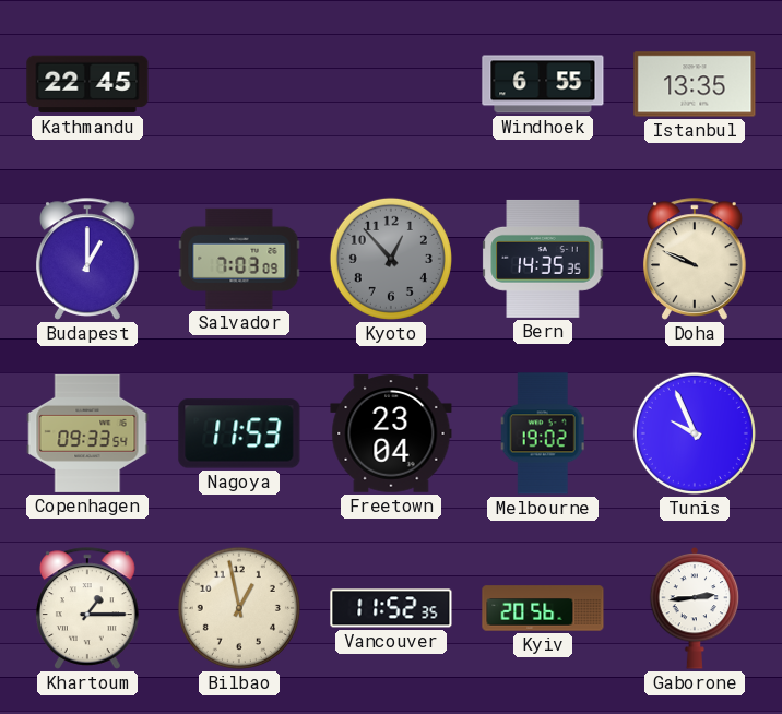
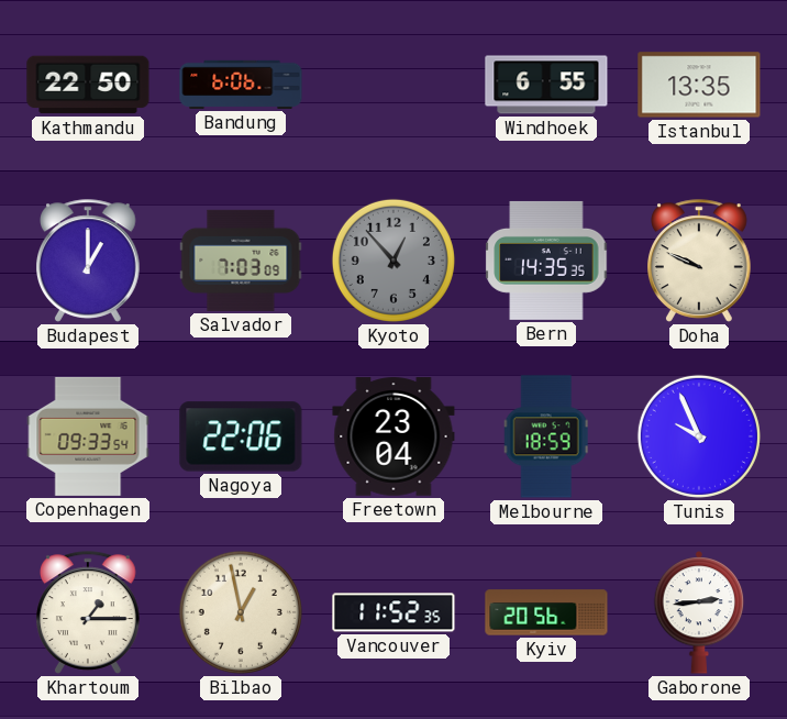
Kathmandu: 22:45 -> 22:50 (88, 85)
Bandung: none -> 6:06 (241, 85)
Nagoya: 11:53 -> 22:06 (241, 436)
Melbourne: 19:02 -> 18:59 (546, 436)
